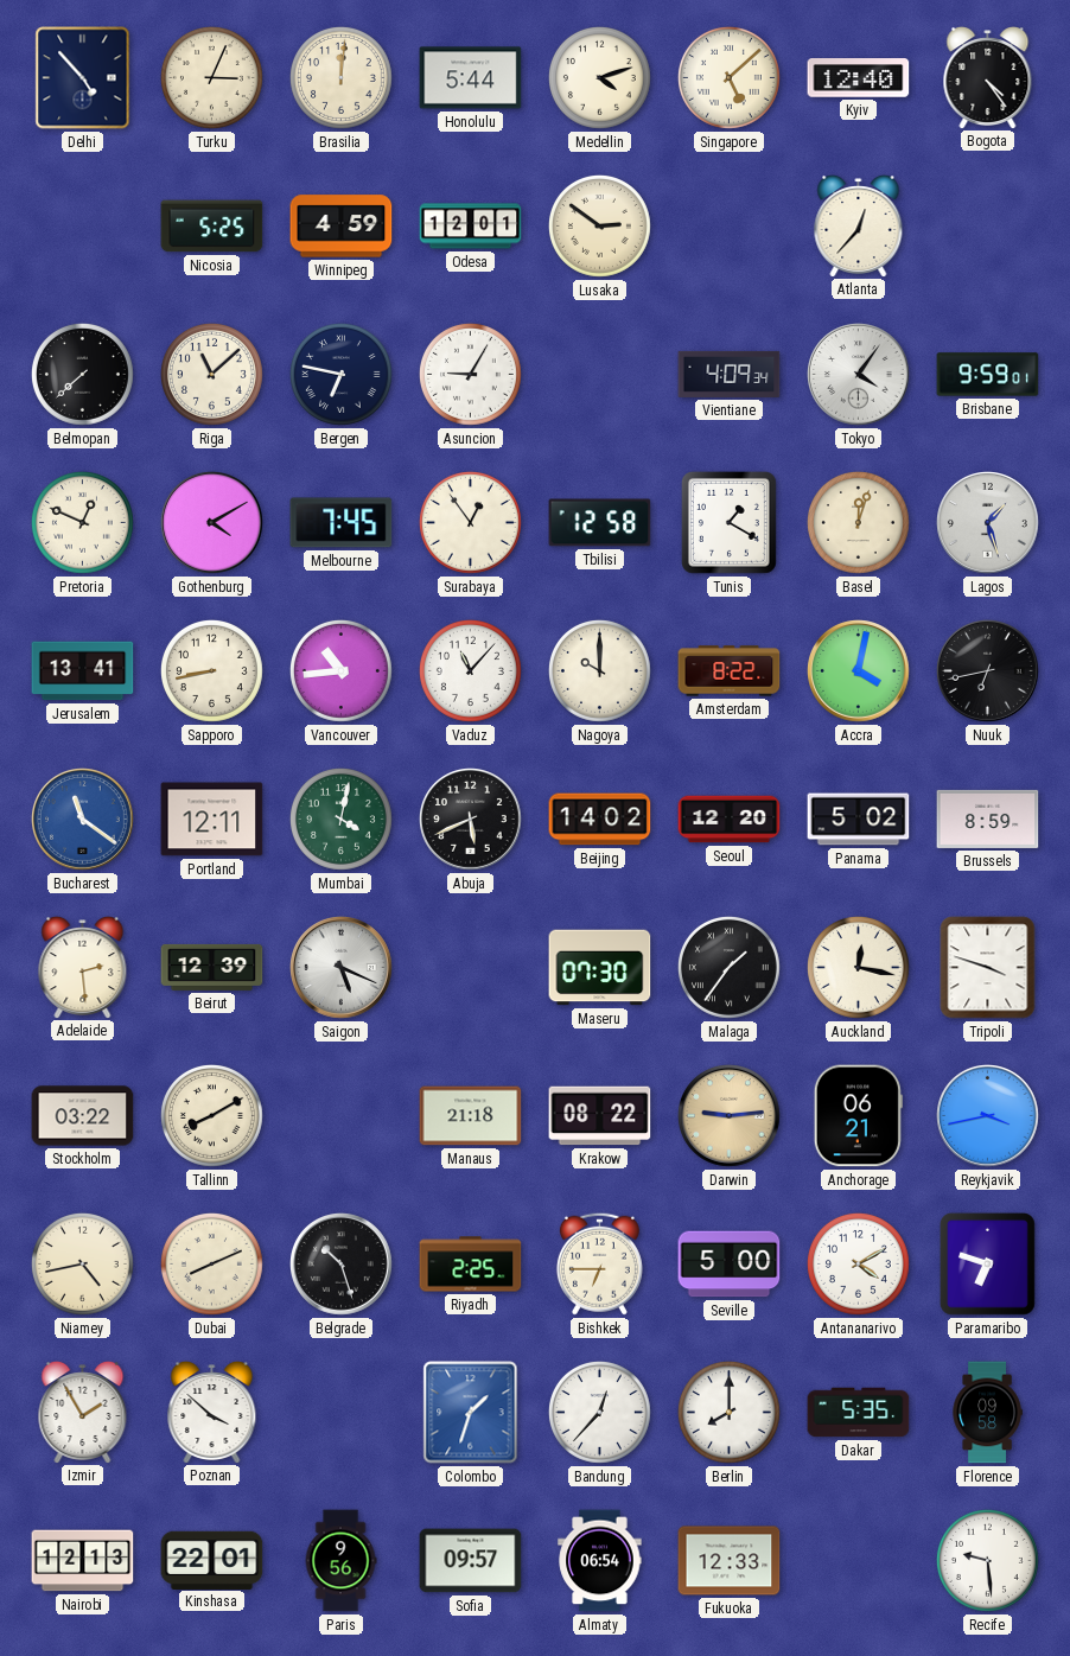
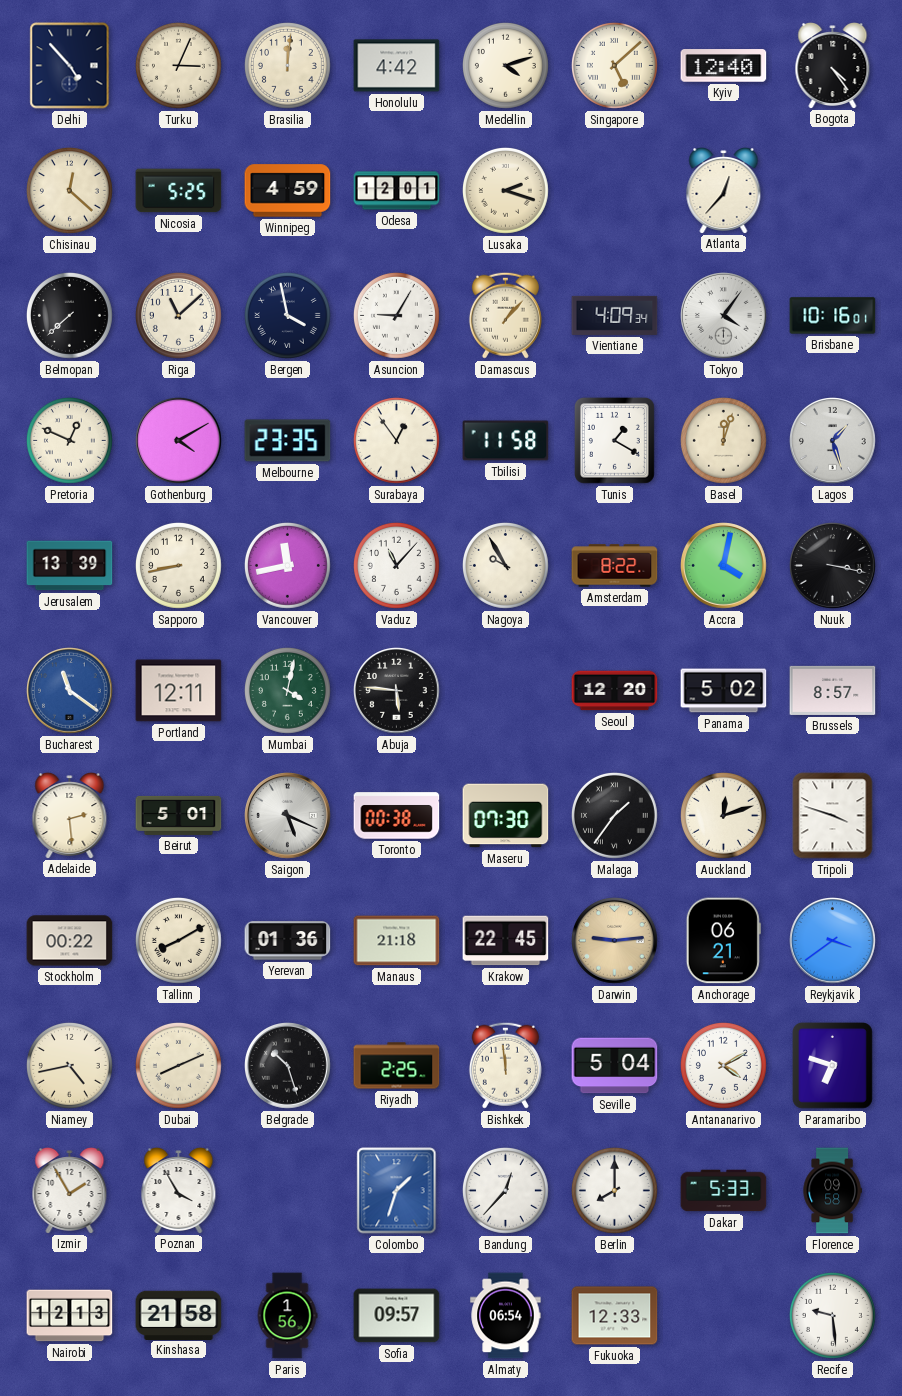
Honolulu: 5:44 -> 4:42 (397, 66)
Chisinau: none -> 12:22 (69, 190)
Lusaka: 2:51 -> 2:18 (505, 190)
Bergen: 6:47 -> 3:58 (287, 315)
Damascus: none -> 1:07 (505, 315)
Brisbane: 9:59 -> 10:16 (833, 316)
Melbourne: 7:45 -> 23:35 (288, 441)
Tbilisi: 12:58 -> 11:58 (506, 441)
Jerusalem: 13:41 -> 13:39 (70, 566)
Vancouver: 10:44 -> 11:43 (287, 565)
Nagoya: 10:00 -> 9:55 (505, 565)
Nuuk: 6:43 -> 3:17 (833, 566)
Abuja: 5:41 -> 5:46 (397, 691)
Beijing: 14:02 -> none (600, 820)
Brussels: 8:59 -> 8:57 (833, 690)
Beirut: 12:39 -> 5:01 (179, 815)
Toronto: none -> 00:38 (397, 816)
Auckland: 12:17 -> 12:12 (723, 815)
Stockholm: 03:22 -> 00:22 (70, 941)
Yerevan: none -> 01:36 (288, 941)
Krakow: 08:22 -> 22:45 (506, 941)
Reykjavik: 3:43 -> 3:39 (833, 941)
Bishkek: 6:45 -> 11:59 (505, 1065)
Seville: 5:00 -> 5:04 (615, 1066)
Poznan: 3:52 -> 3:55 (179, 1191)
Dakar: 5:35 -> 5:33 (724, 1191)
Kinshasa: 22:01 -> 21:58 (179, 1315)
Paris: 9:56 -> 1:56 (287, 1316)
